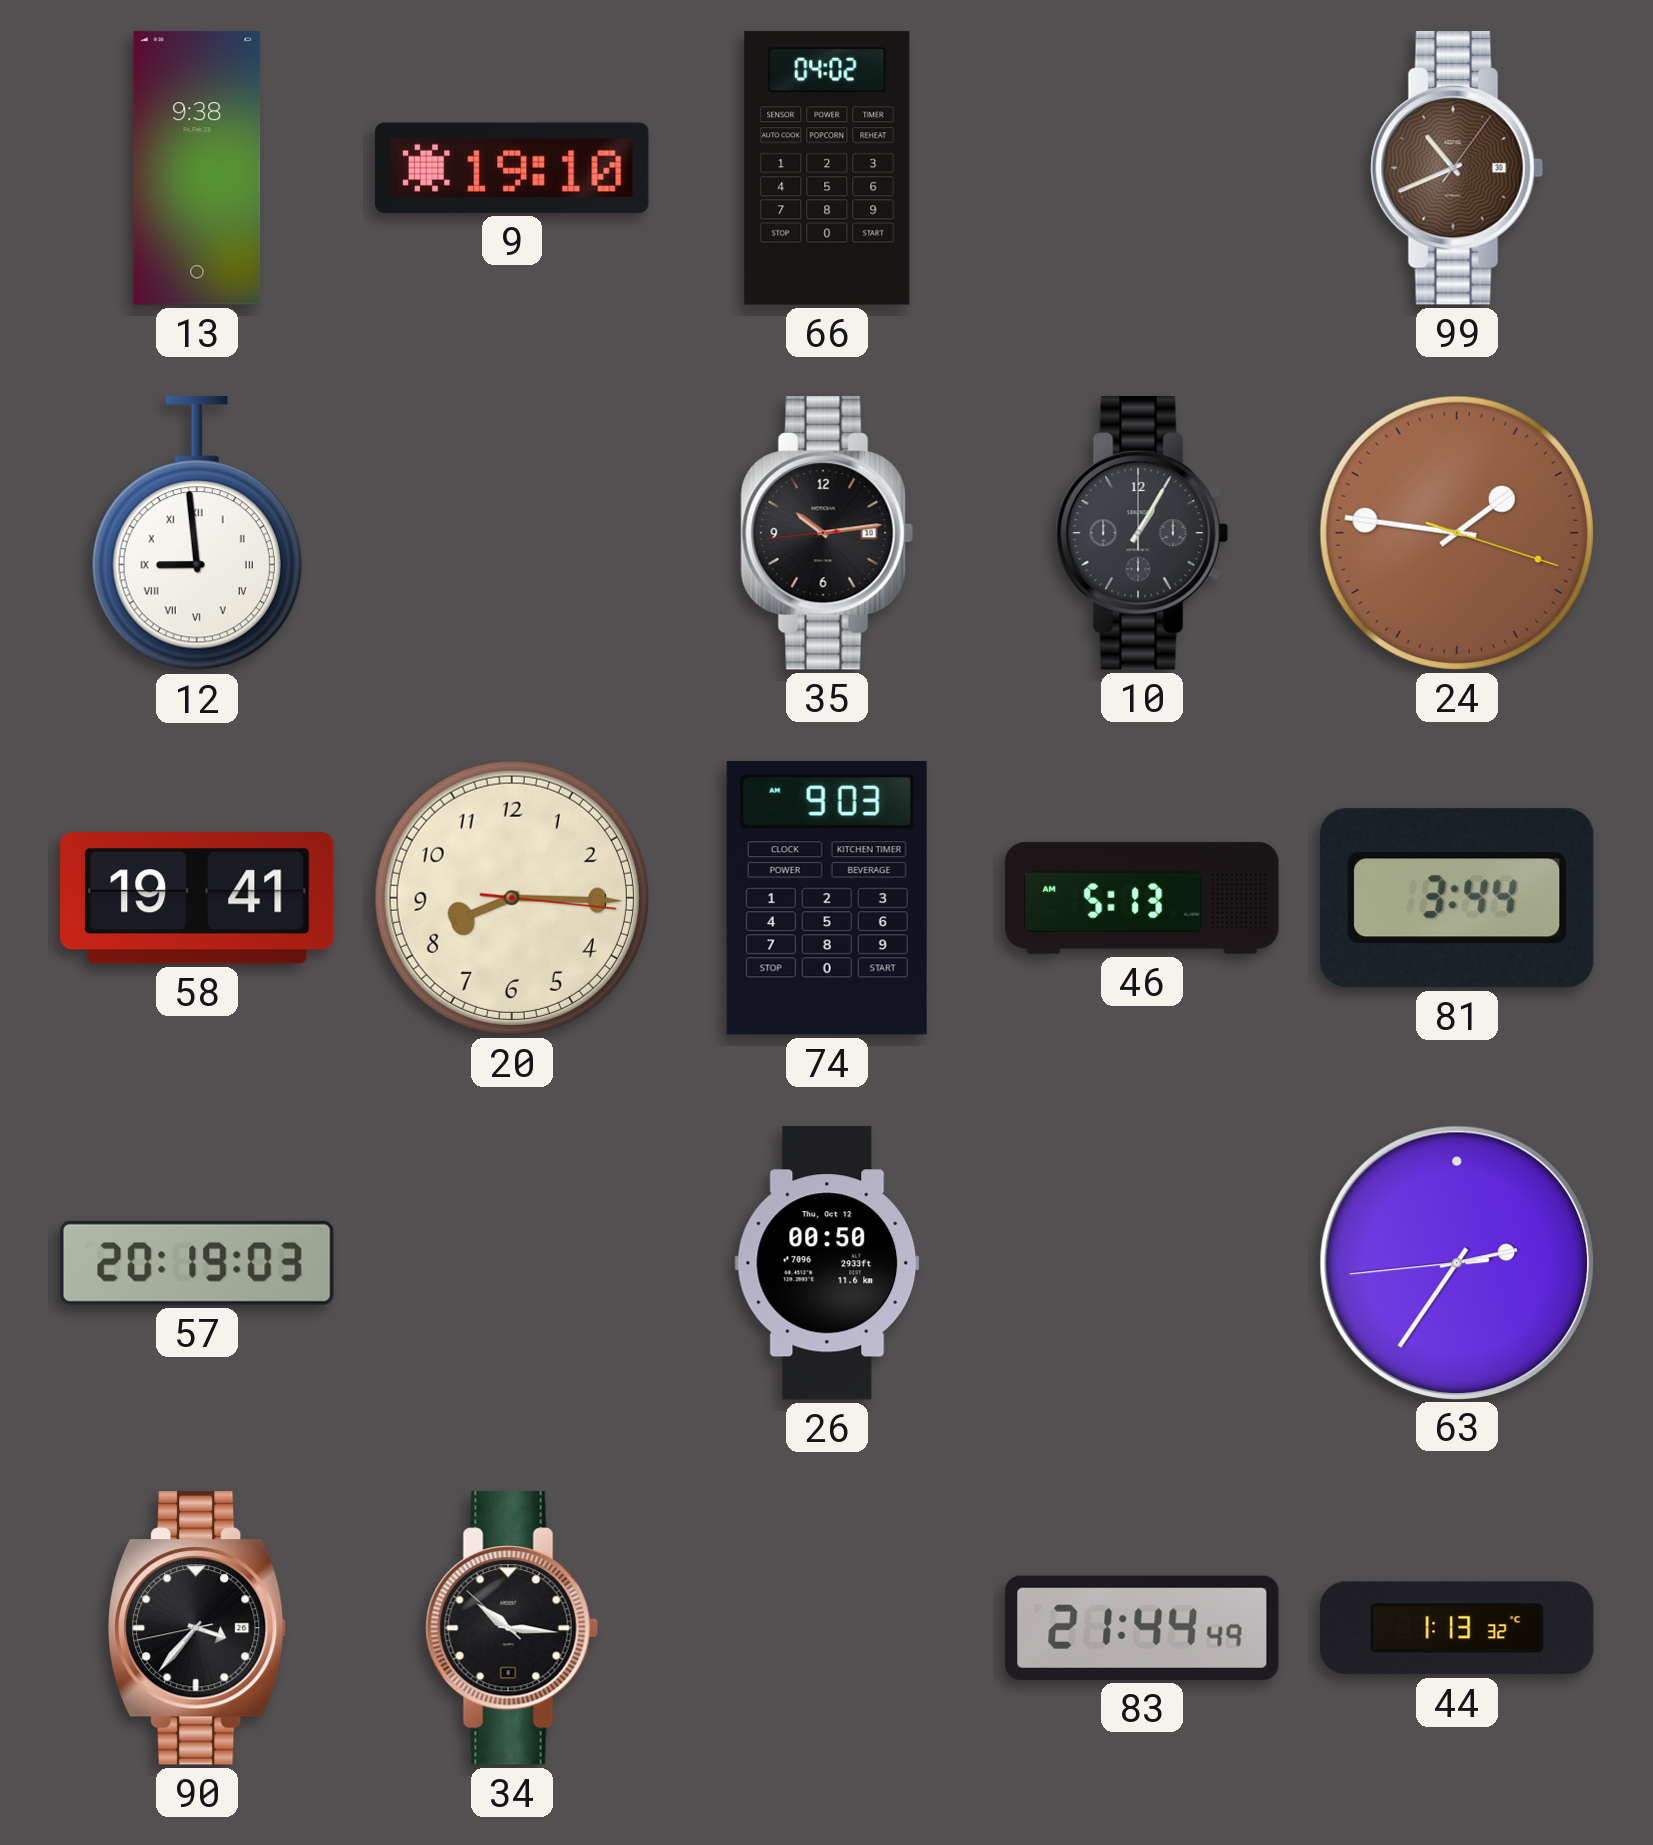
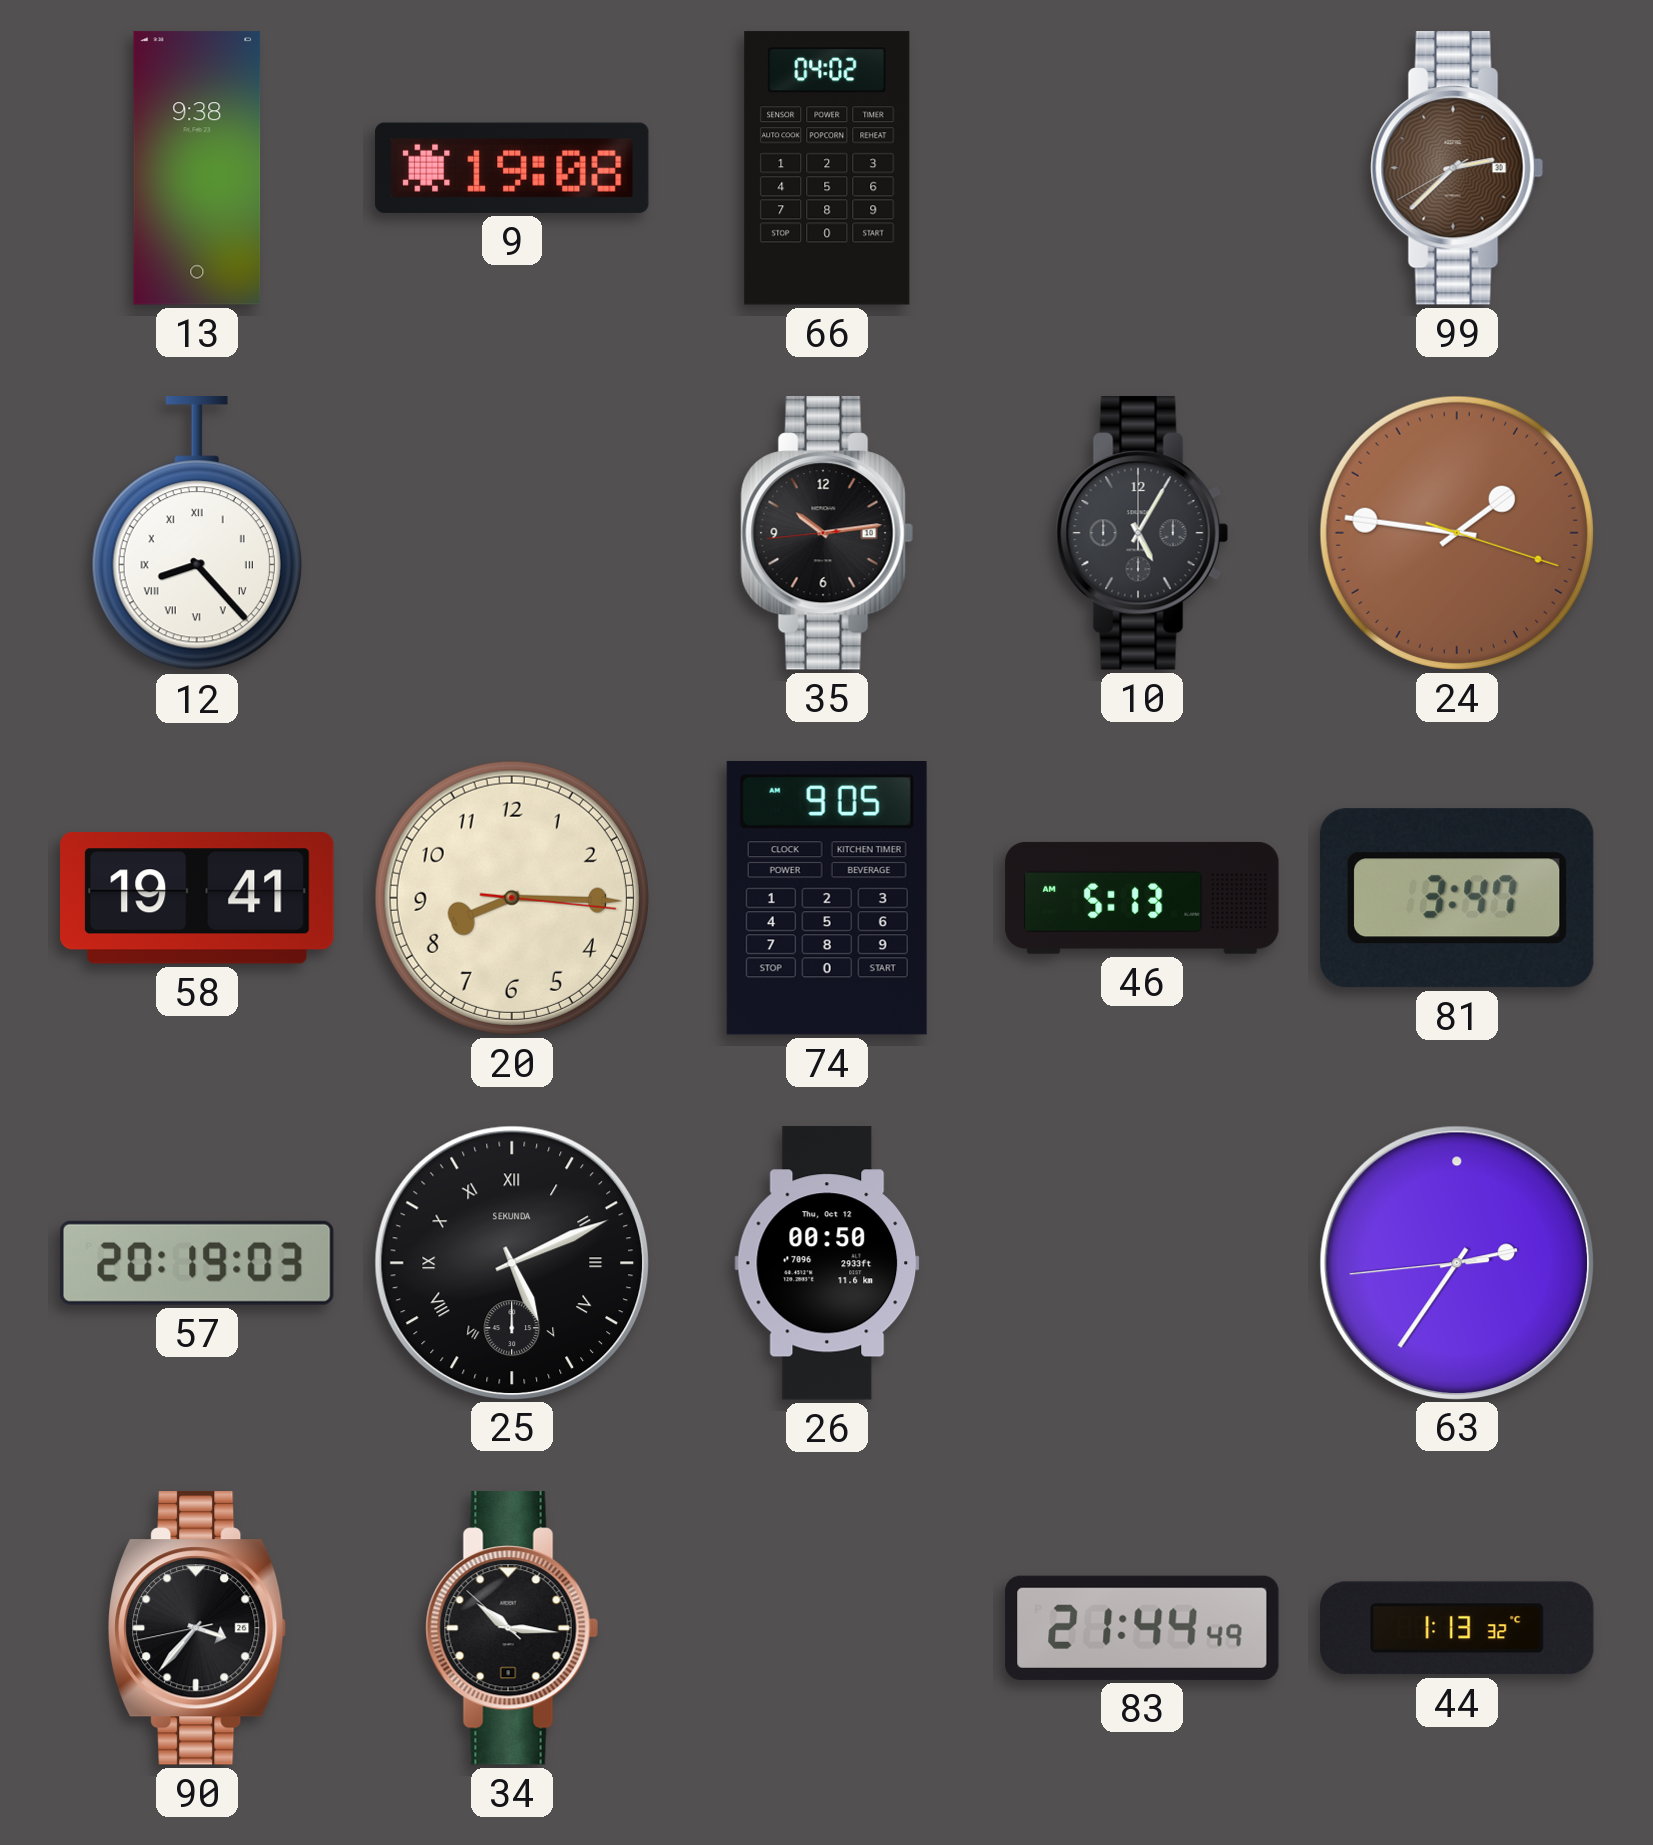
9: 19:10 -> 19:08 (512, 168)
99: 10:41 -> 2:37 (1457, 168)
12: 8:59 -> 8:23 (197, 534)
10: 1:05 -> 5:05 (1142, 533)
74: 9:03 -> 9:05 (827, 898)
81: 3:44 -> 3:47 (1457, 898)
25: none -> 5:11 (511, 1262)
